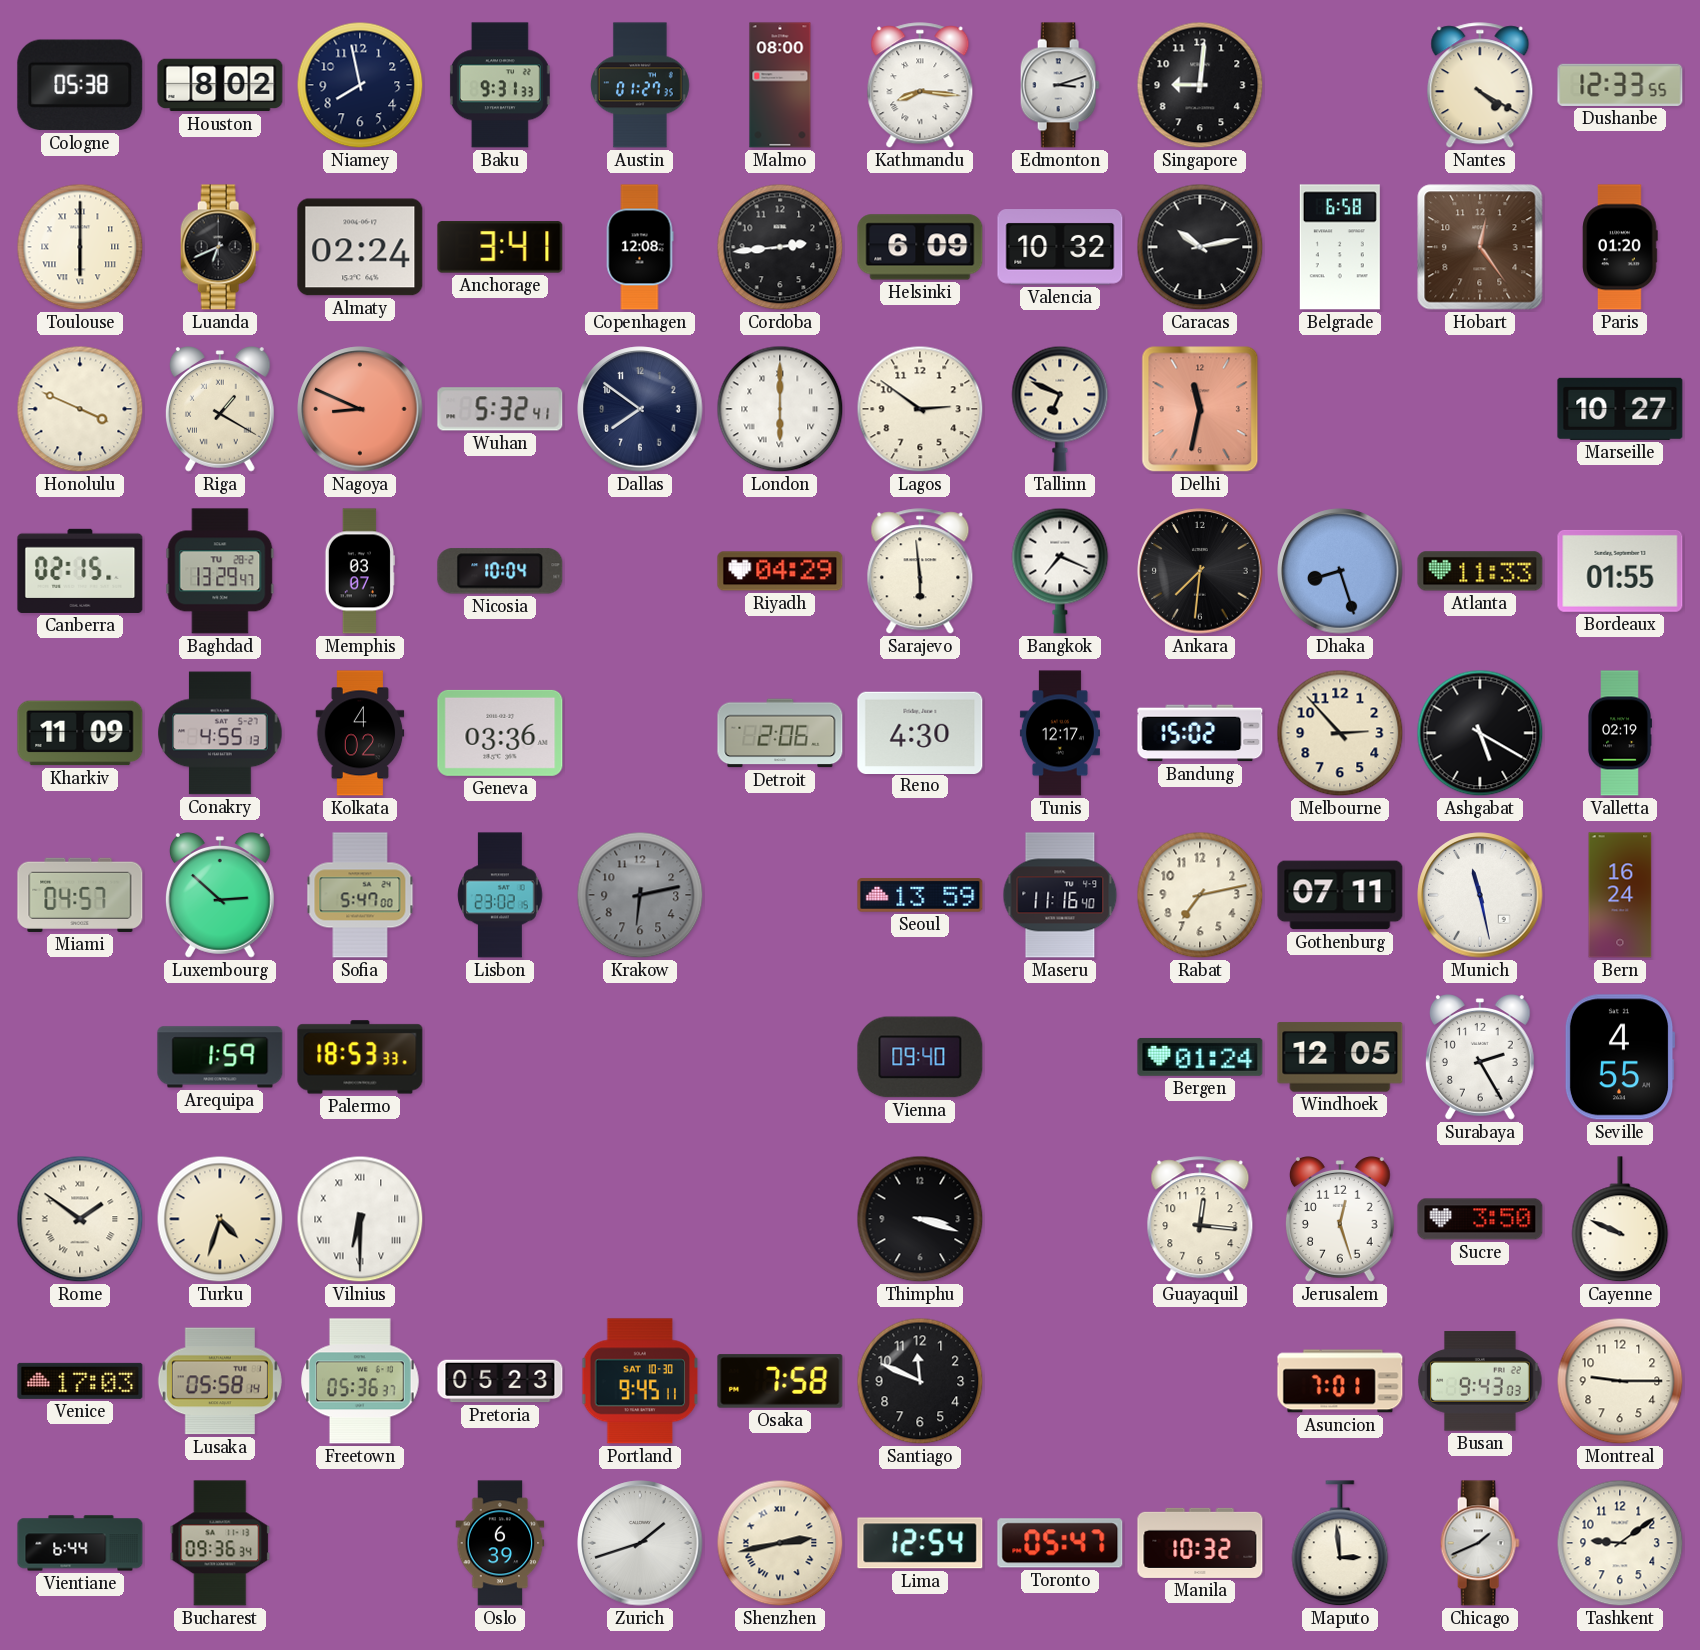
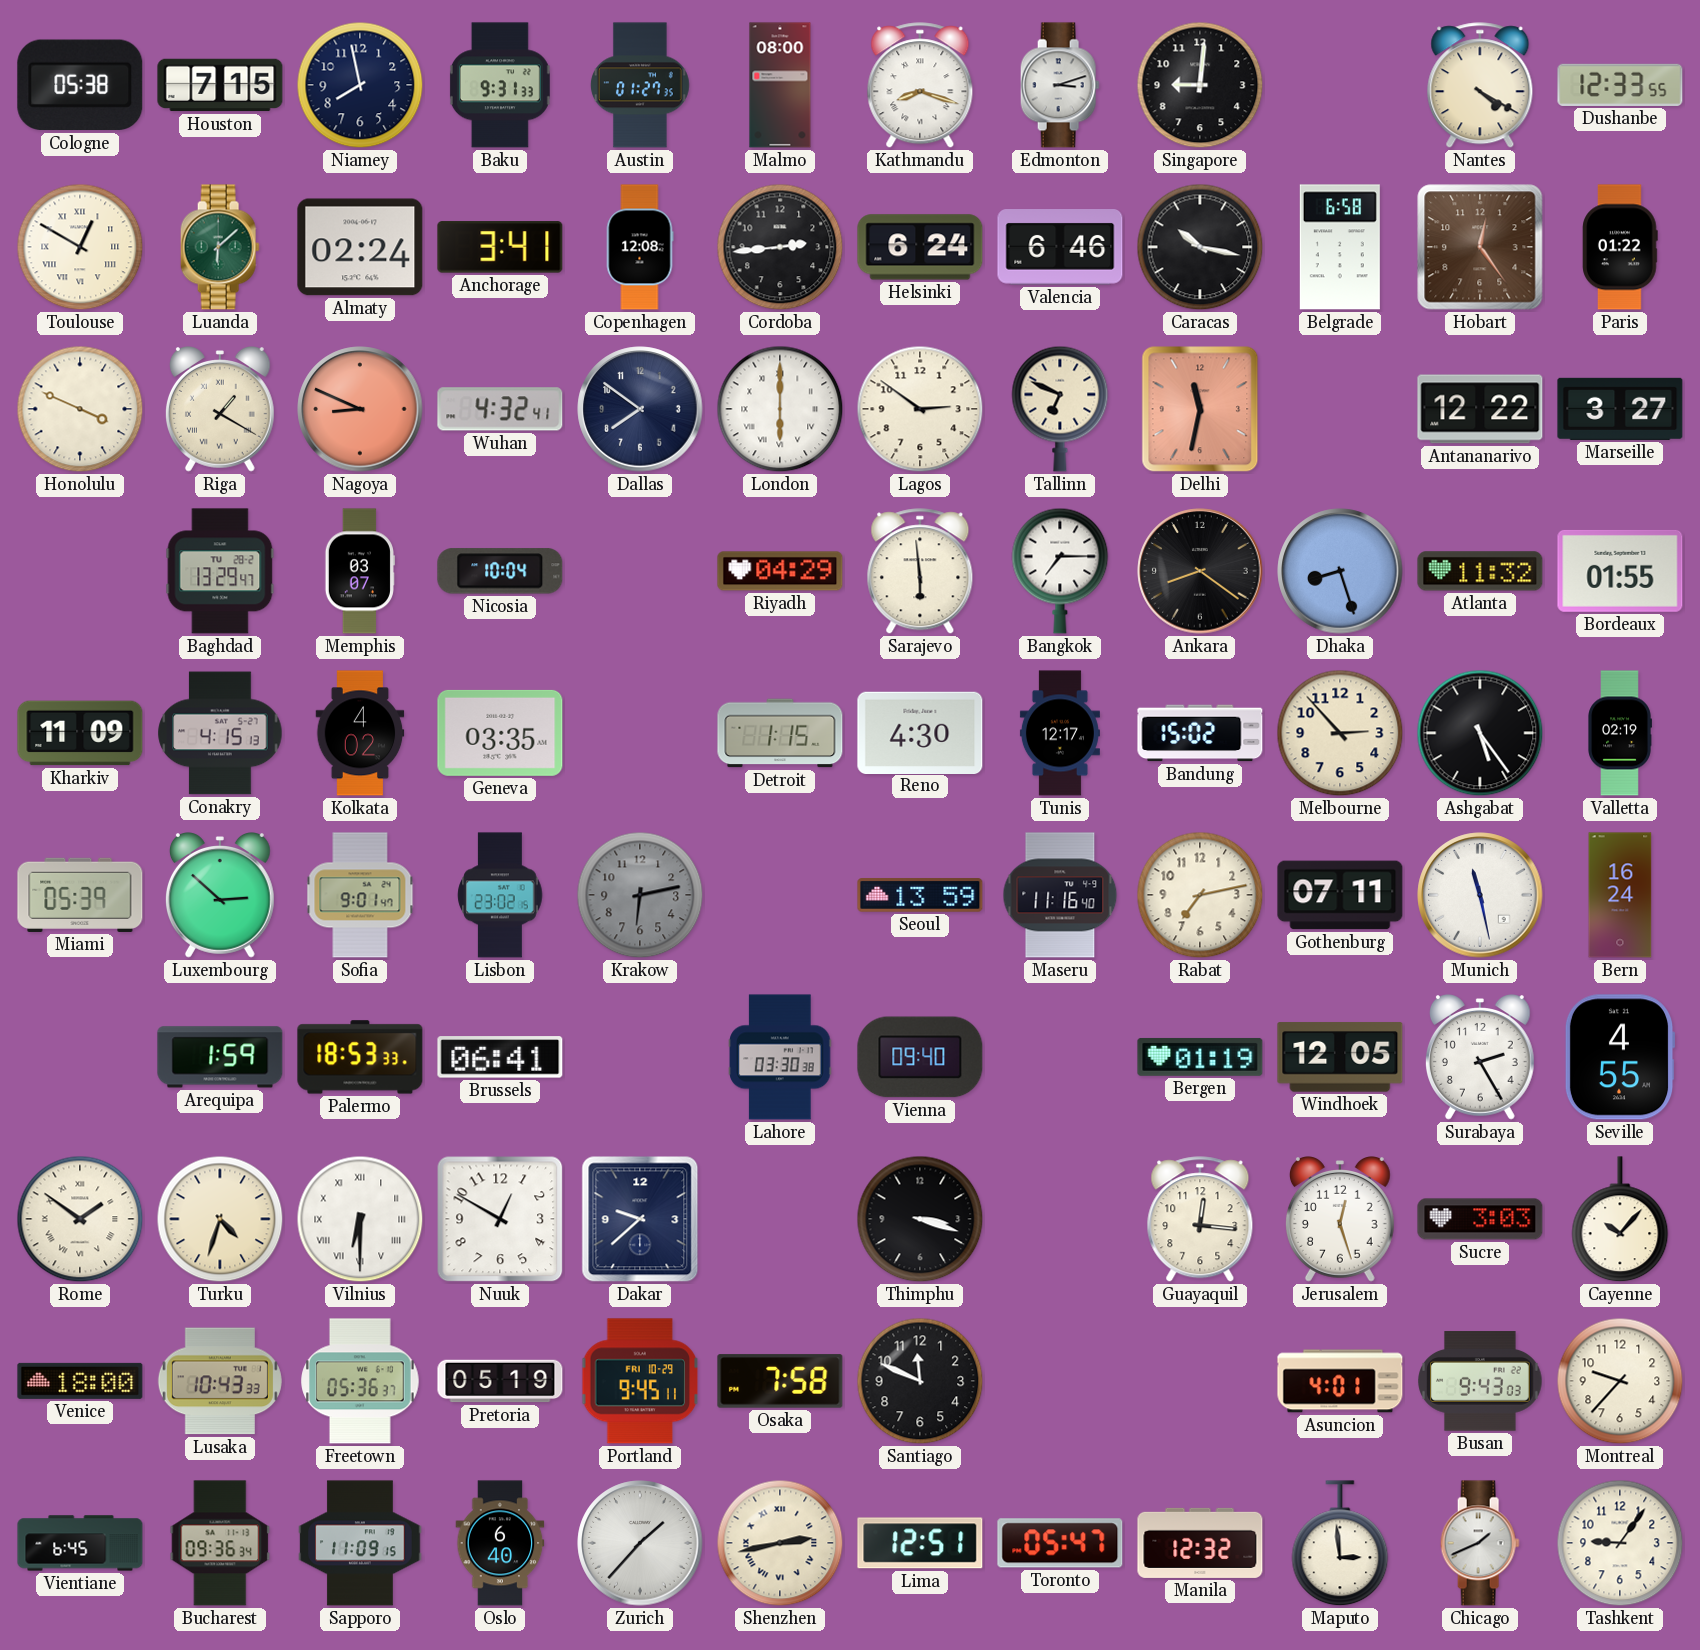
Houston: 8:02 -> 7:15 (220, 85)
Kathmandu: 8:16 -> 8:18 (920, 86)
Toulouse: 6:00 -> 12:50 (80, 247)
Luanda: 6:41 -> 6:08 (220, 247)
Luanda dial: black -> green (220, 247)
Helsinki: 6:09 -> 6:24 (920, 247)
Valencia: 10:32 -> 6:46 (1060, 247)
Caracas: 10:13 -> 10:17 (1200, 247)
Paris: 01:20 -> 01:22 (1620, 247)
Wuhan: 5:32 -> 4:32 (500, 409)
Antananarivo: none -> 12:22 (1480, 409)
Marseille: 10:27 -> 3:27 (1620, 409)
Canberra: 02:15 -> none (80, 571)
Bangkok: 7:19 -> 7:15 (1060, 571)
Ankara: 7:31 -> 8:21 (1200, 571)
Atlanta: 11:33 -> 11:32 (1480, 571)
Conakry: 4:55 -> 4:15 (220, 733)
Geneva: 03:36 -> 03:35 (500, 733)
Detroit: 2:06 -> 1:15 (780, 733)
Ashgabat: 5:20 -> 5:24 (1480, 733)
Miami: 04:57 -> 05:39 (80, 895)
Sofia: 5:47 -> 9:01 (360, 895)
Brussels: none -> 06:41 (500, 1057)
Lahore: none -> 03:30 (780, 1057)
Bergen: 01:24 -> 01:19 (1200, 1057)
Nuuk: none -> 12:50 (500, 1219)
Dakar: none -> 9:38 (640, 1219)
Sucre: 3:50 -> 3:03 (1480, 1219)
Cayenne: 9:49 -> 10:07 (1620, 1220)
Venice: 17:03 -> 18:00 (80, 1381)
Lusaka: 05:58 -> 10:43 (220, 1381)
Pretoria: 05:23 -> 05:19 (500, 1381)
Portland date: SAT 10-30 -> FRI 10-29 (640, 1381)
Asuncion: 7:01 -> 4:01 (1340, 1381)
Montreal: 9:15 -> 9:37 (1620, 1381)
Vientiane: 6:44 -> 6:45 (80, 1543)
Sapporo: none -> 11:09 (360, 1543)
Oslo: 6:39 -> 6:40 (500, 1543)
Zurich: 1:42 -> 1:37 (640, 1543)
Lima: 12:54 -> 12:51 (920, 1543)
Manila: 10:32 -> 12:32 (1200, 1543)
Tashkent: 9:09 -> 9:06 (1620, 1543)
